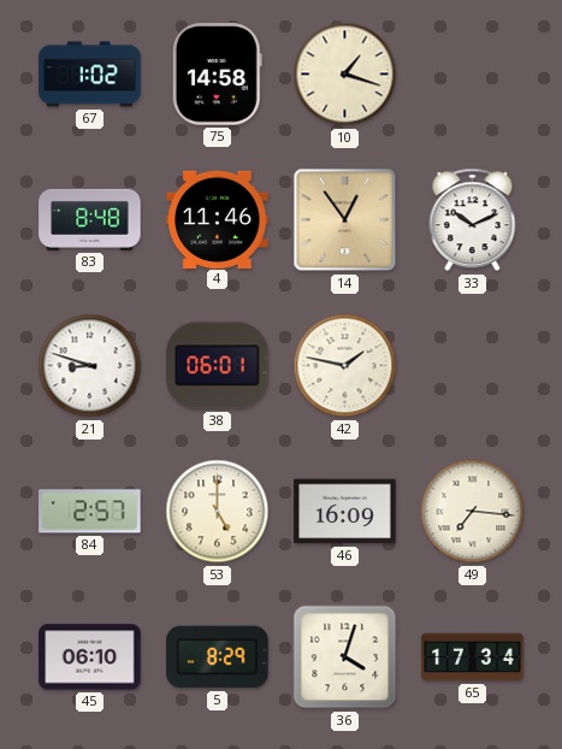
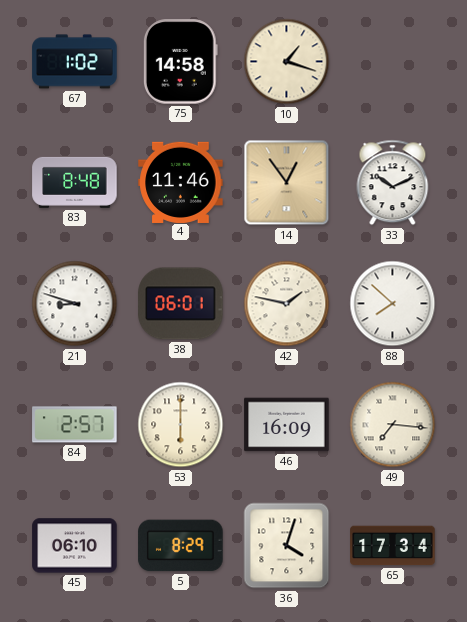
88: none -> 7:52 (393, 304)
53: 5:00 -> 6:00 (181, 425)
